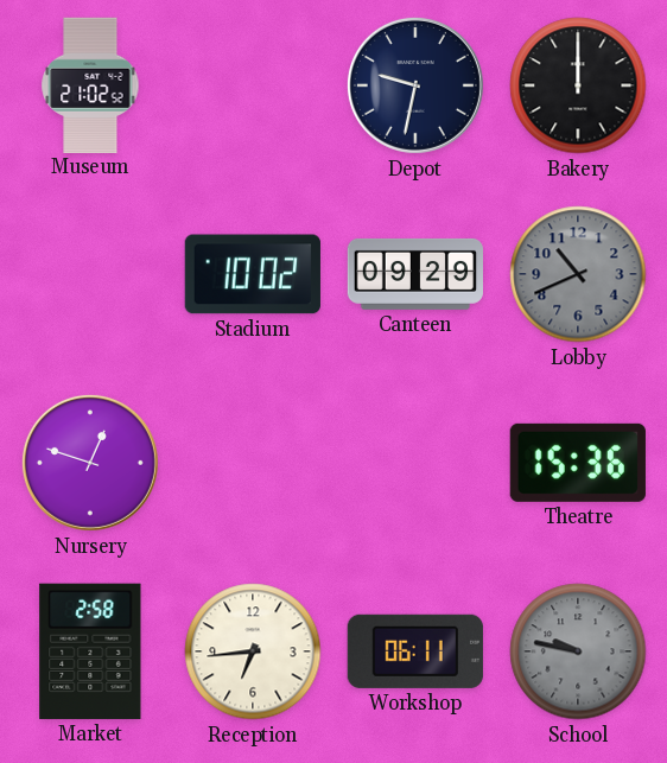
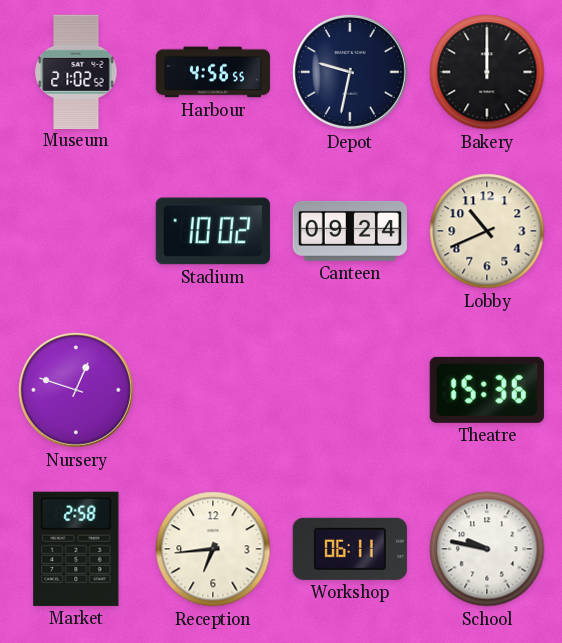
Harbour: none -> 4:56 (213, 72)
Canteen: 09:29 -> 09:24 (349, 231)
Lobby dial: grey -> cream (487, 231)
School dial: grey -> white (487, 549)
